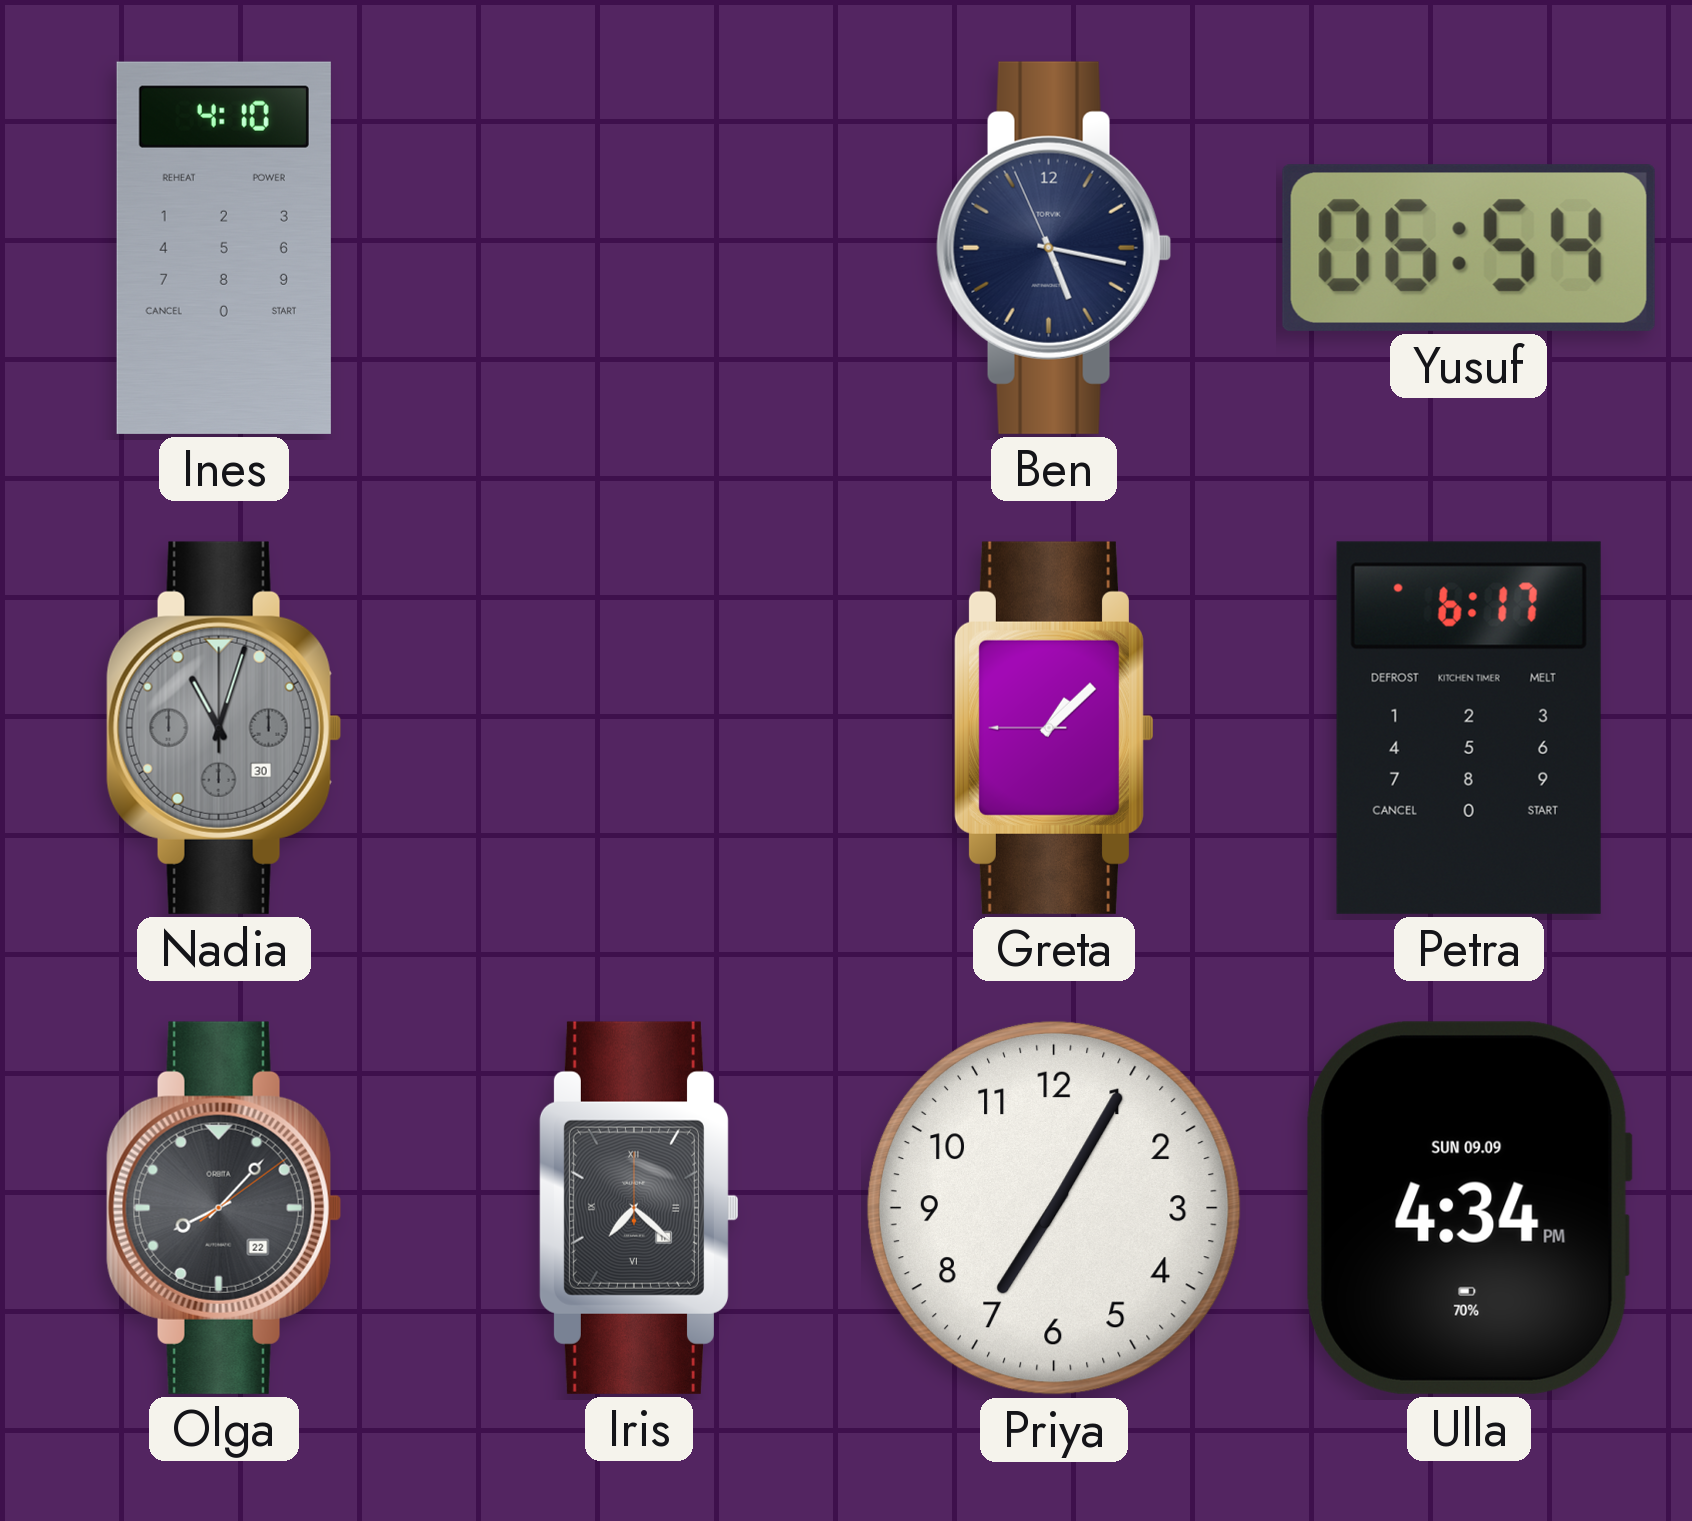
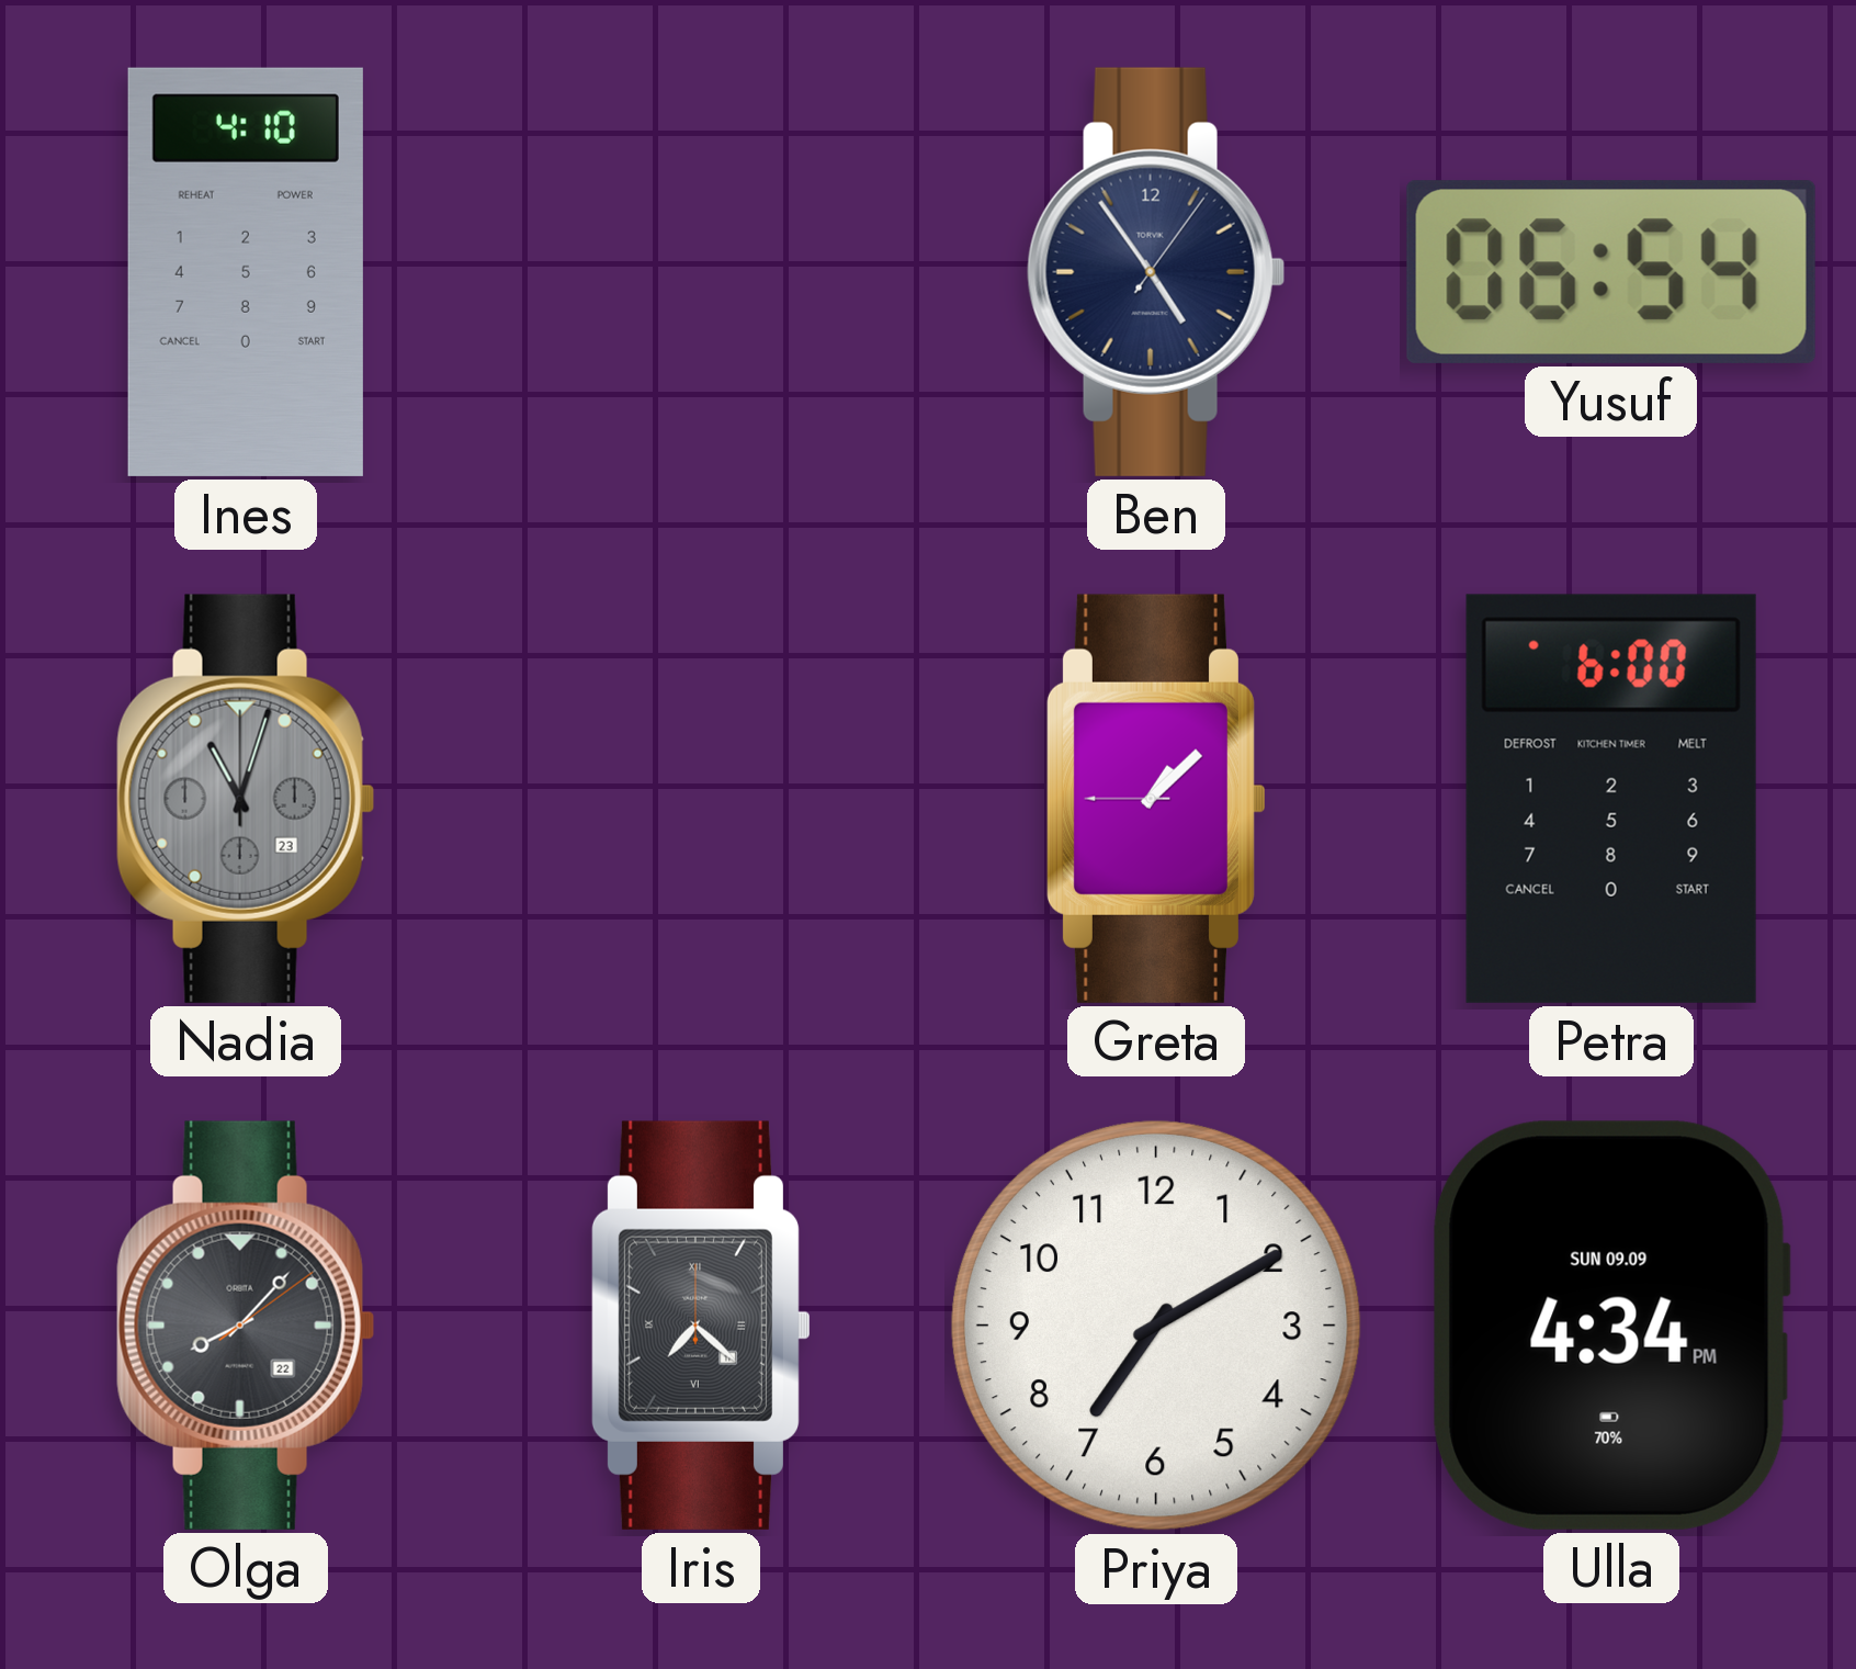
Ben: 5:16 -> 4:54 (1156, 272)
Nadia date: 30 -> 23 (246, 799)
Petra: 6:17 -> 6:00 (1611, 799)
Priya: 7:05 -> 7:10 (1156, 1326)
